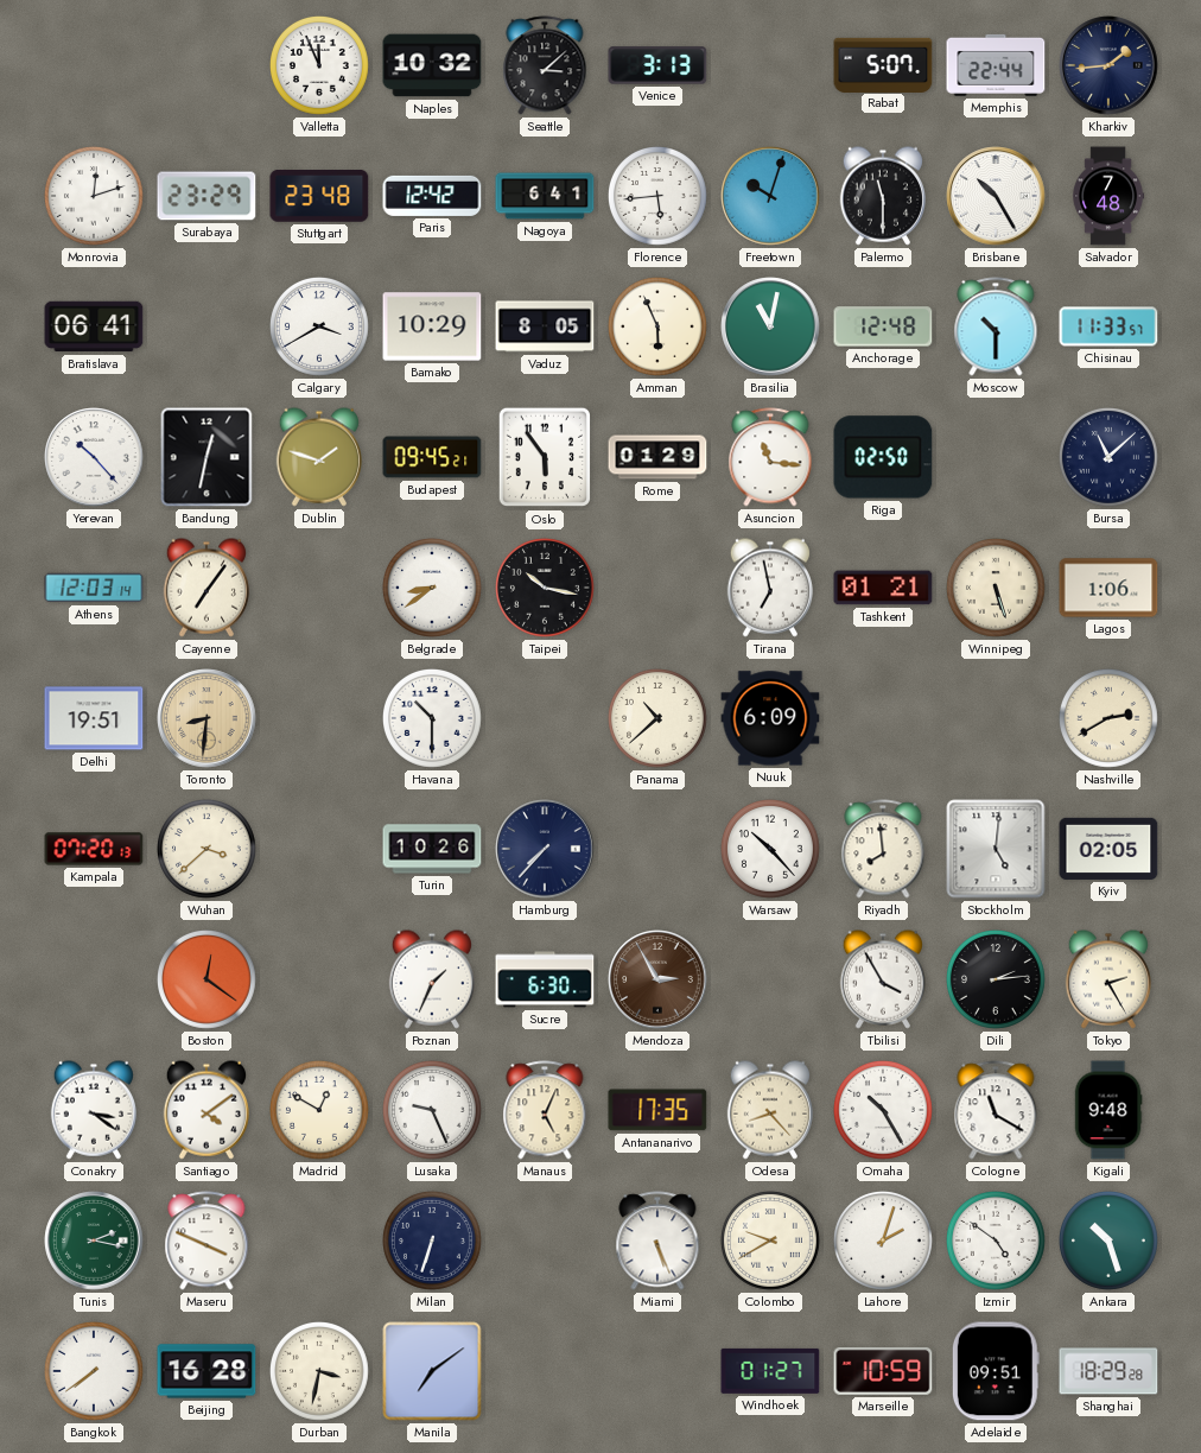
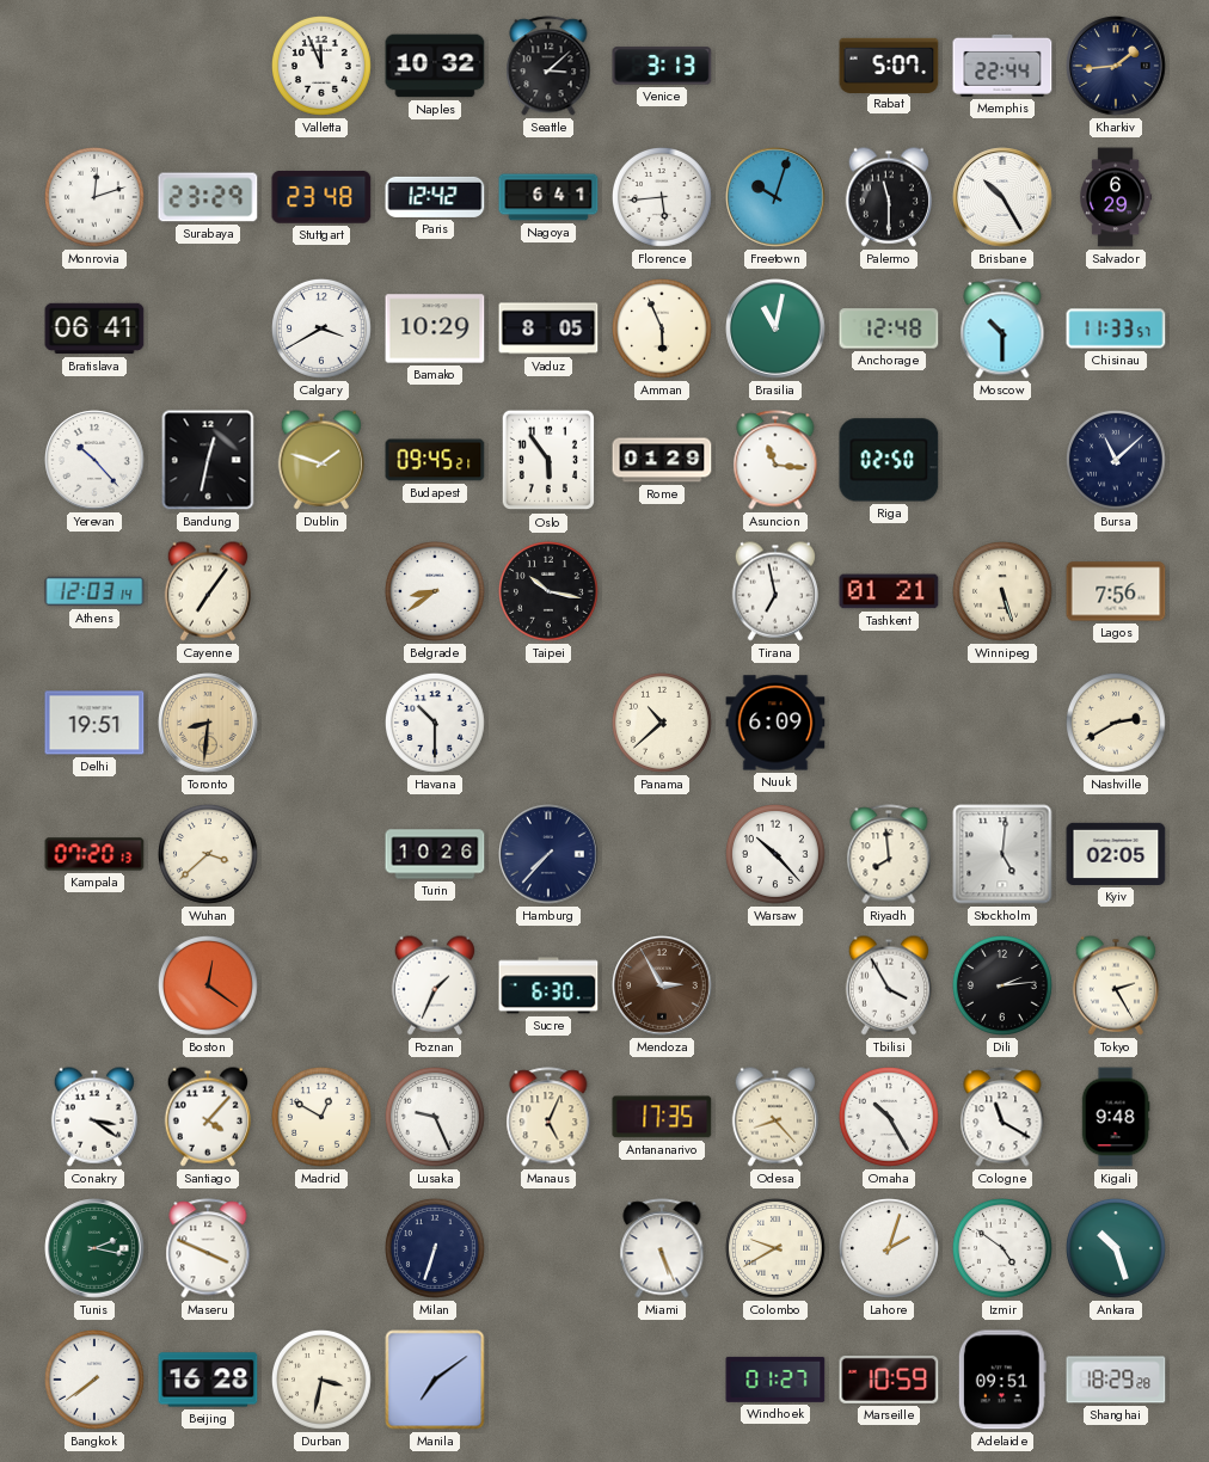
Salvador: 7:48 -> 6:29 (1116, 197)
Lagos: 1:06 -> 7:56 (1116, 591)
Santiago: 4:09 -> 4:07 (207, 1117)
